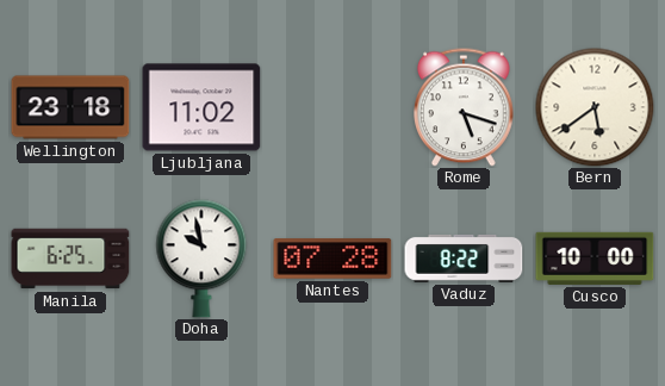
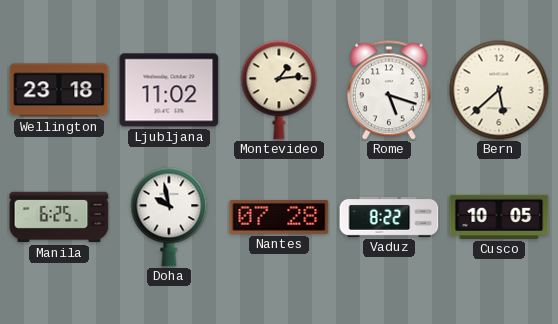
Montevideo: none -> 1:14 (279, 90)
Bern: 5:39 -> 5:38 (499, 90)
Cusco: 10:00 -> 10:05 (499, 217)
